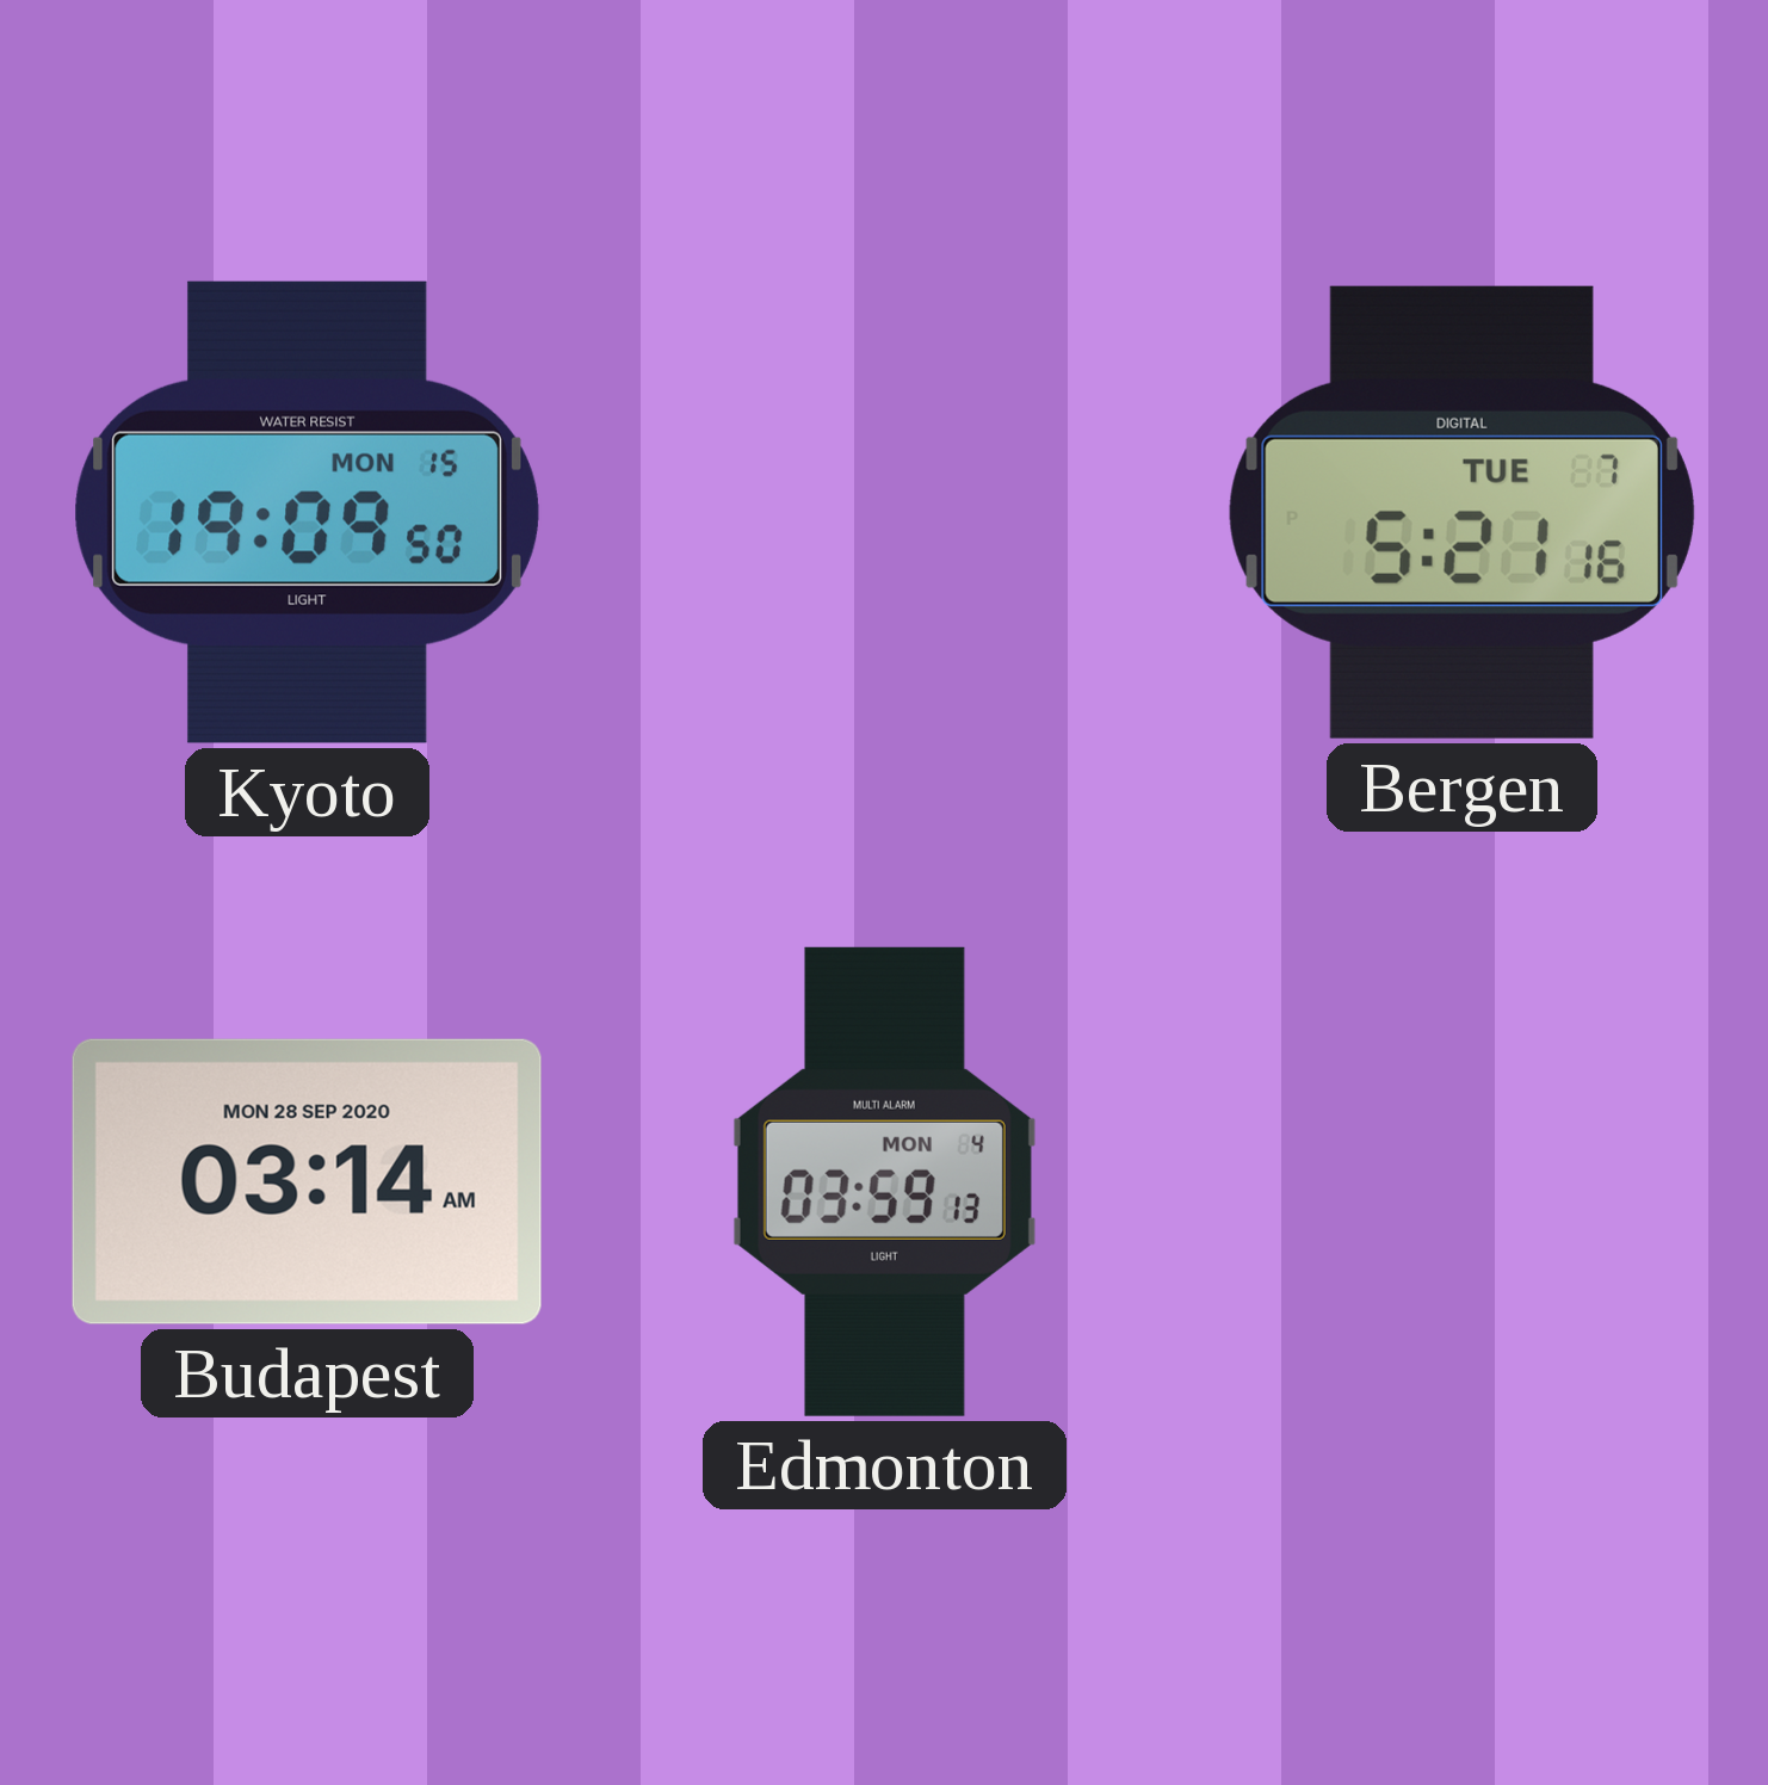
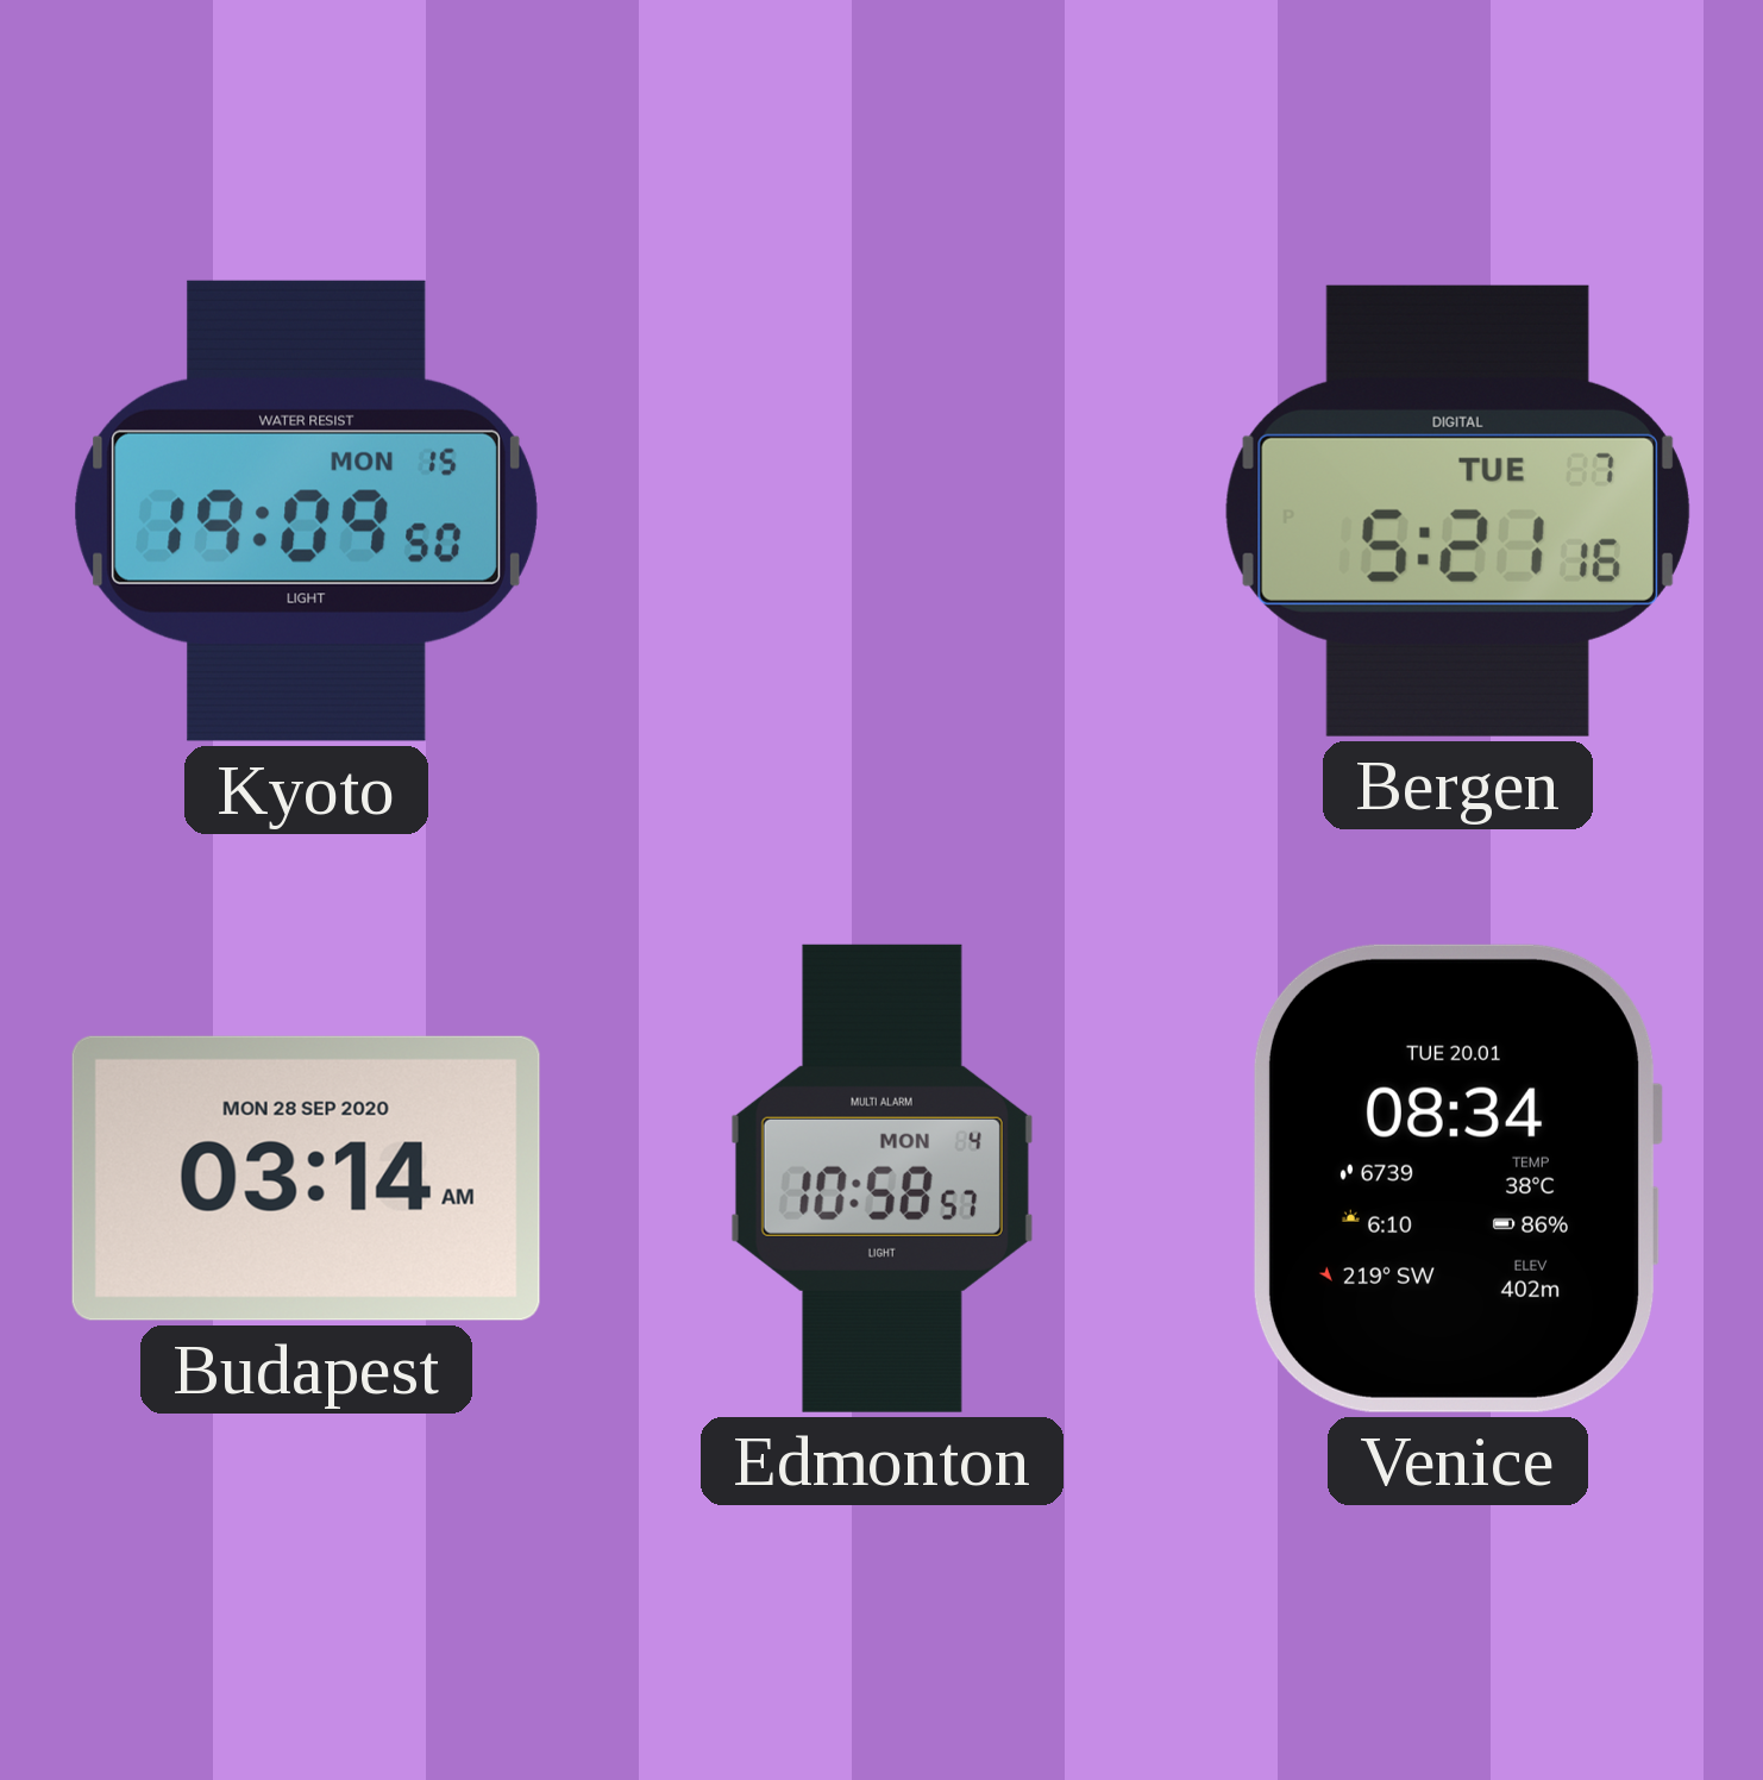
Edmonton: 03:59 -> 10:58 (881, 1178)
Venice: none -> 08:34 (1457, 1178)
